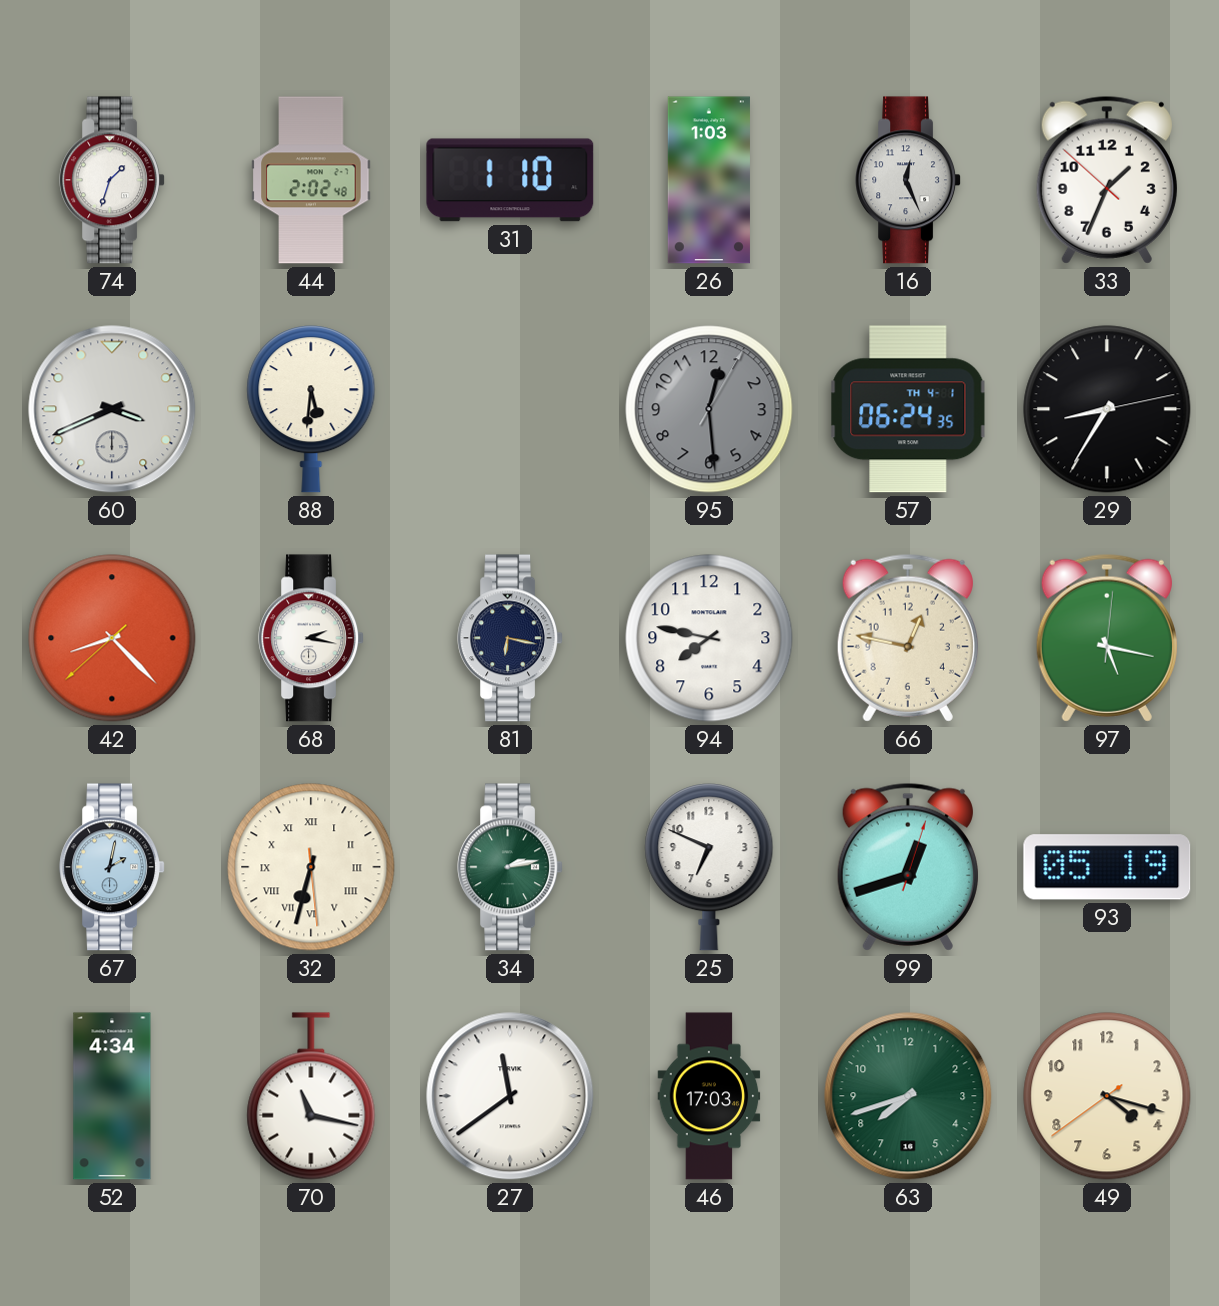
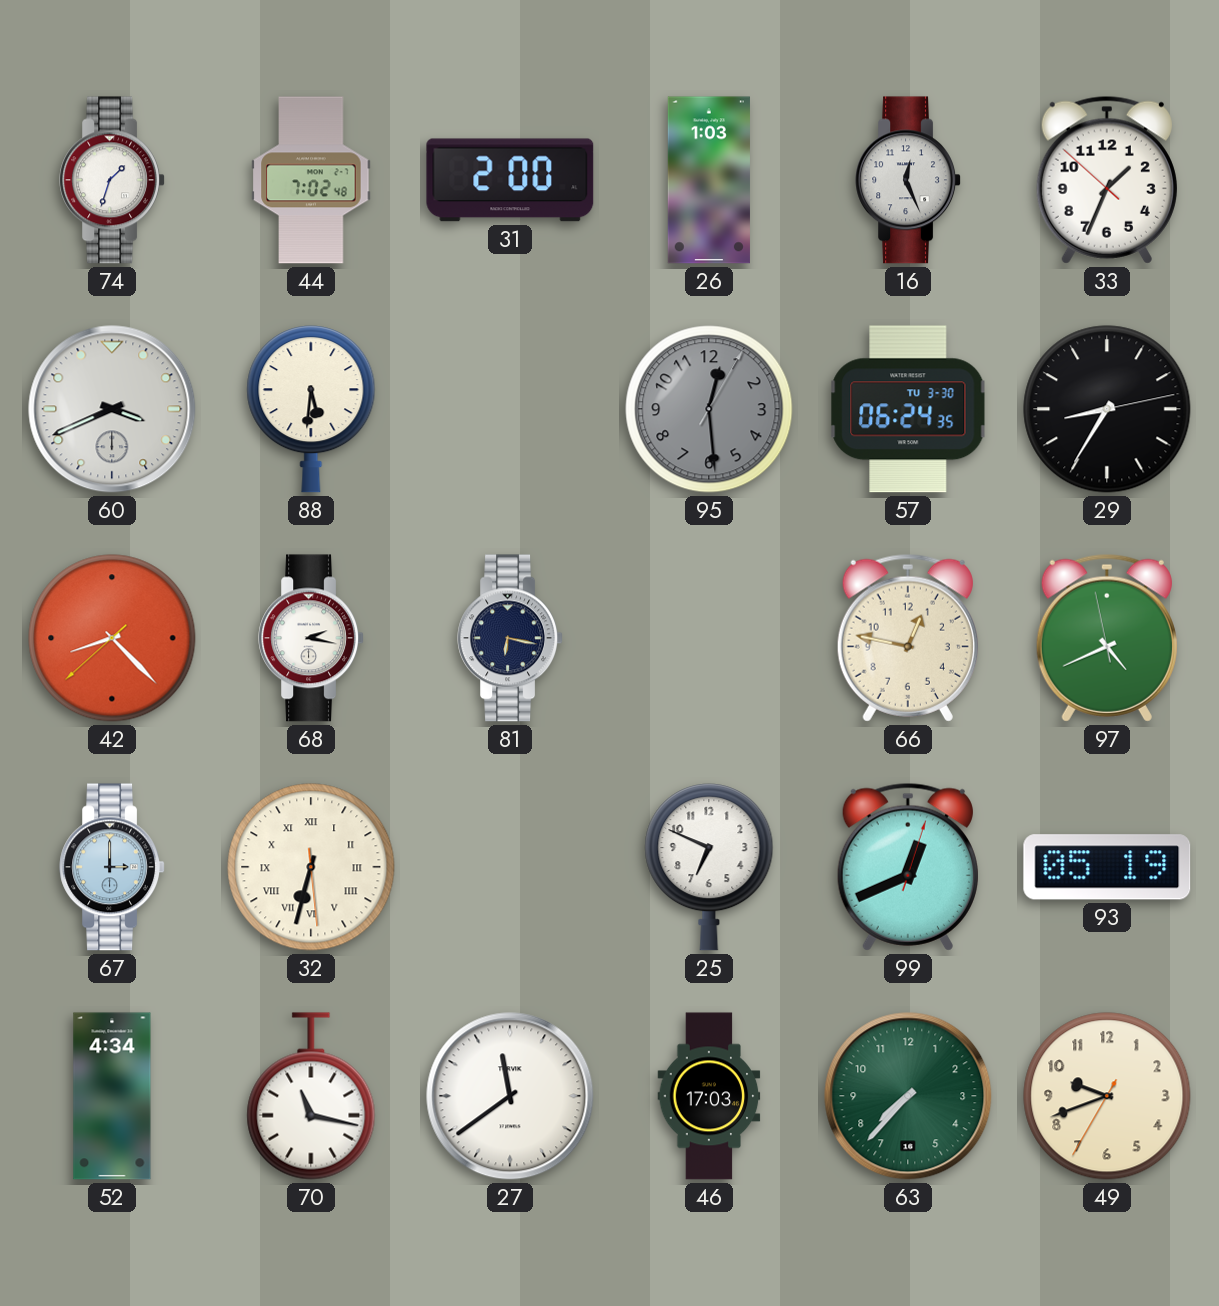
44: 2:02 -> 7:02 (311, 180)
31: 1:10 -> 2:00 (510, 180)
57 date: TH 4-1 -> TU 3-30 (908, 409)
94: 7:47 -> none (709, 638)
97: 5:17 -> 4:40 (1107, 638)
67: 2:02 -> 3:00 (112, 867)
34: 2:13 -> none (510, 867)
99: 12:42 -> 12:41 (908, 867)
63: 7:42 -> 7:37 (908, 1096)
49: 4:17 -> 9:41 (1107, 1096)
